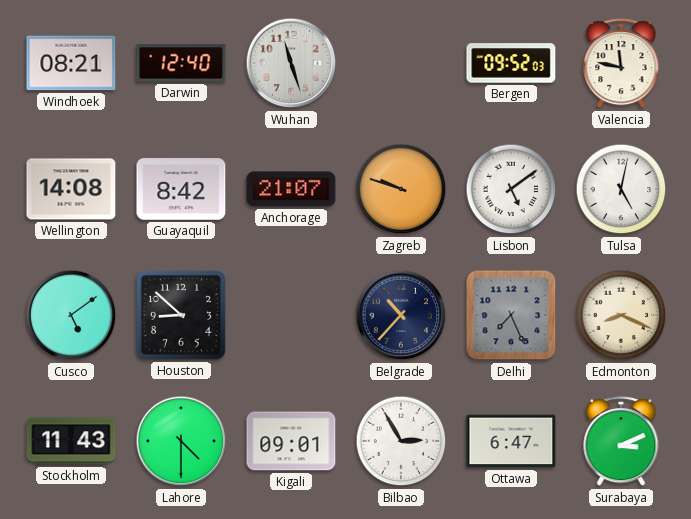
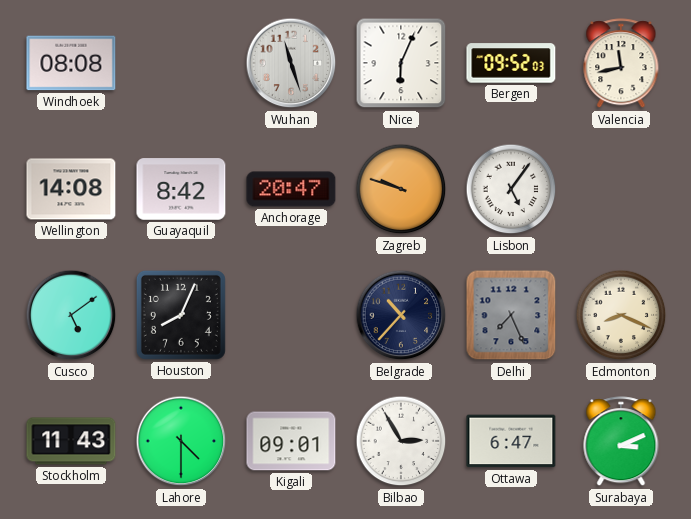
Windhoek: 08:21 -> 08:08 (71, 63)
Darwin: 12:40 -> none (181, 63)
Nice: none -> 6:04 (401, 63)
Valencia: 11:47 -> 11:43 (621, 64)
Anchorage: 21:07 -> 20:47 (291, 189)
Lisbon: 5:09 -> 5:06 (511, 189)
Tulsa: 5:02 -> none (621, 189)
Houston: 8:52 -> 8:04 (181, 315)
